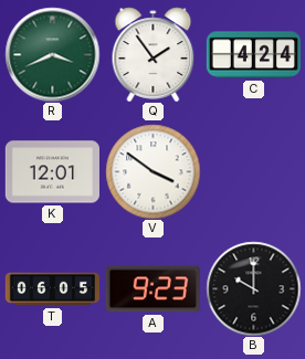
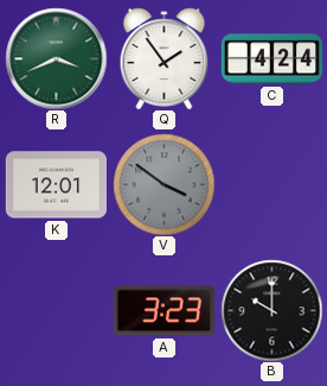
V dial: white -> grey (163, 184)
T: 06:05 -> none (52, 289)
A: 9:23 -> 3:23 (163, 311)
